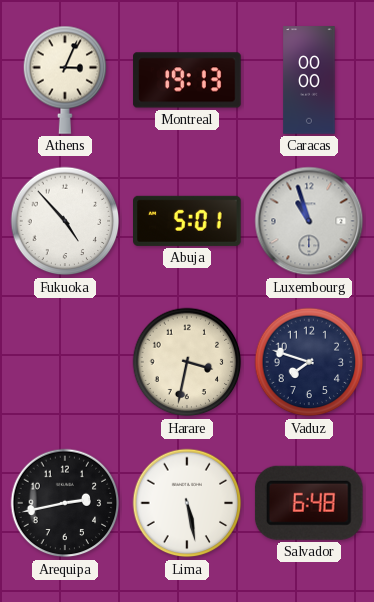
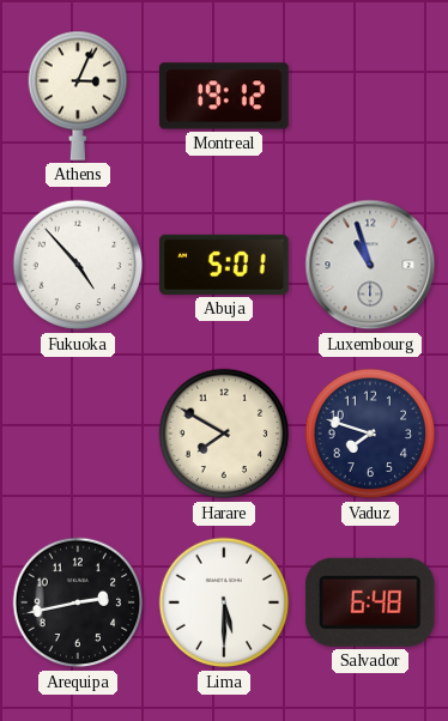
Montreal: 19:13 -> 19:12 (224, 96)
Caracas: 00:00 -> none (309, 80)
Harare: 3:32 -> 7:50 (224, 434)
Lima: 5:28 -> 5:30 (224, 602)
